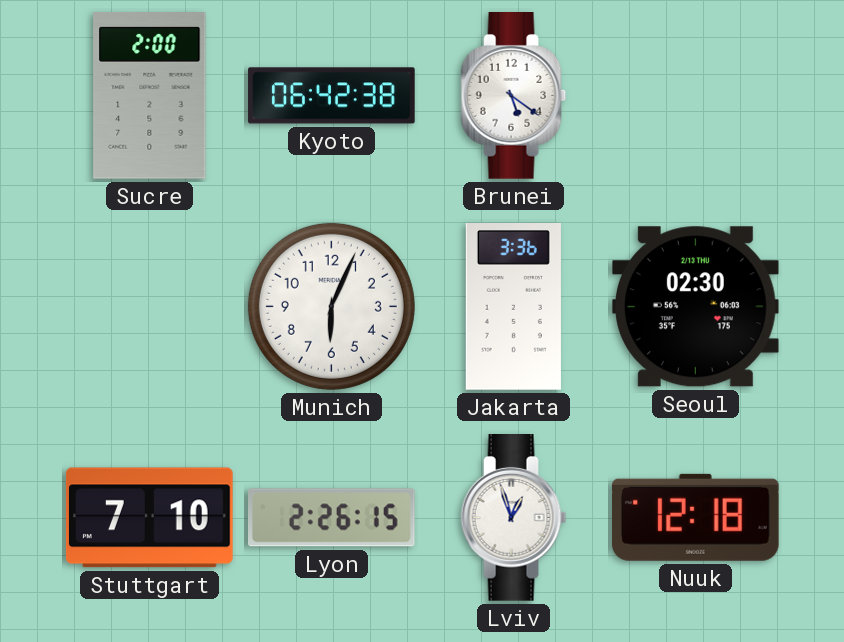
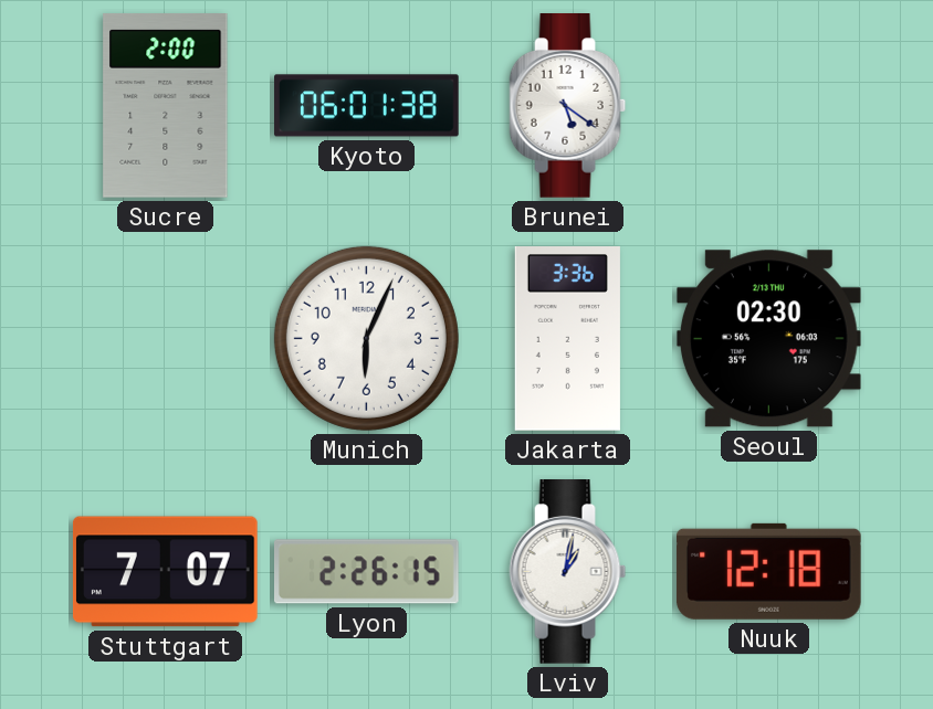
Kyoto: 06:42 -> 06:01 (367, 106)
Stuttgart: 7:10 -> 7:07 (166, 572)
Lviv: 12:57 -> 1:02 (568, 572)
